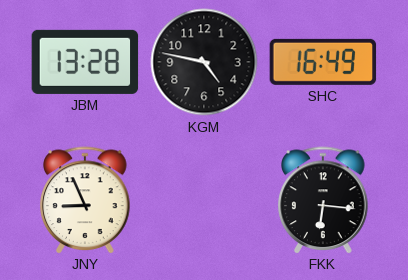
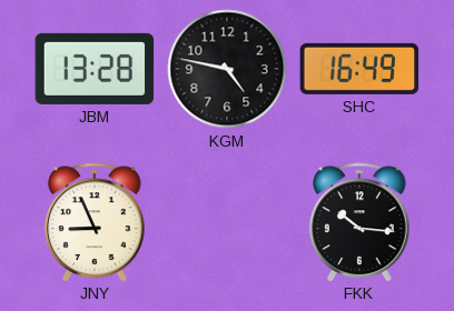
FKK: 6:16 -> 10:16 (359, 222)
